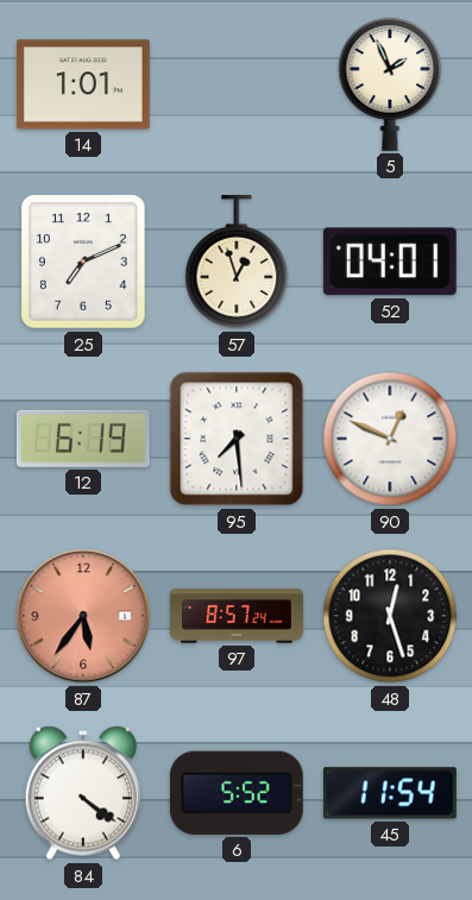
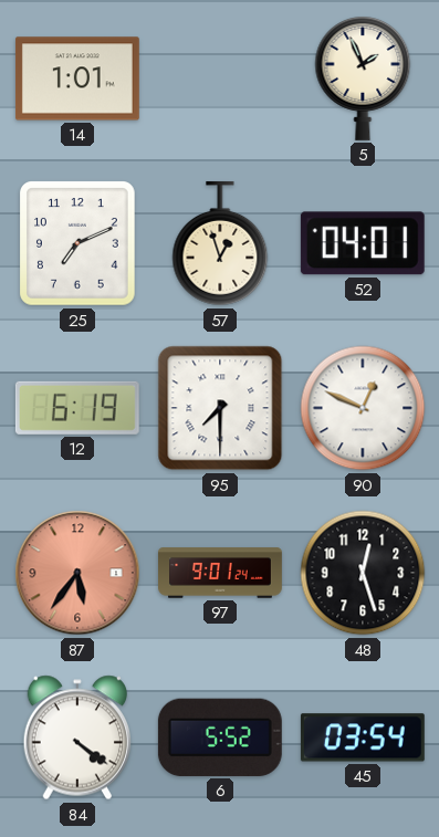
95: 7:29 -> 7:30 (220, 408)
97: 8:57 -> 9:01 (221, 573)
45: 11:54 -> 03:54 (363, 737)
